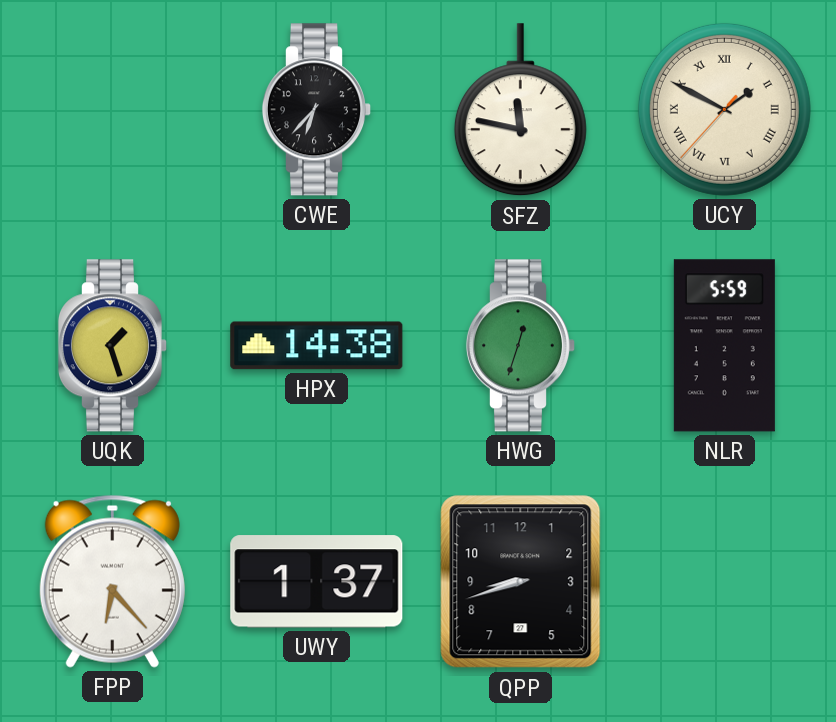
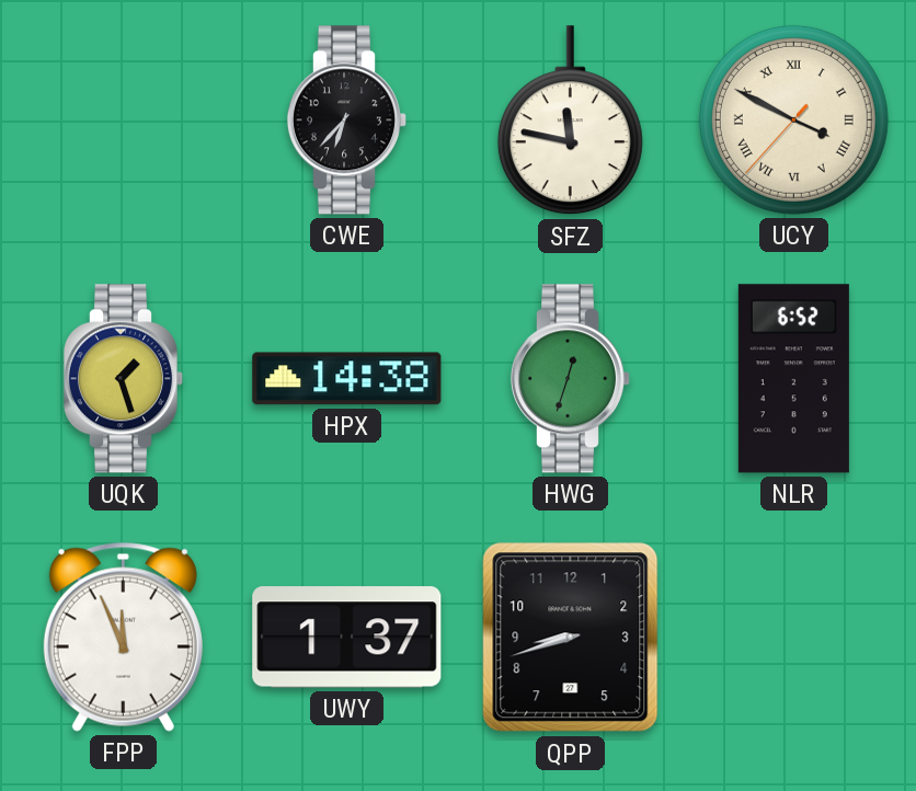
UCY: 1:49 -> 3:49 (793, 119)
NLR: 5:59 -> 6:52 (793, 379)
FPP: 6:23 -> 11:56 (123, 637)
